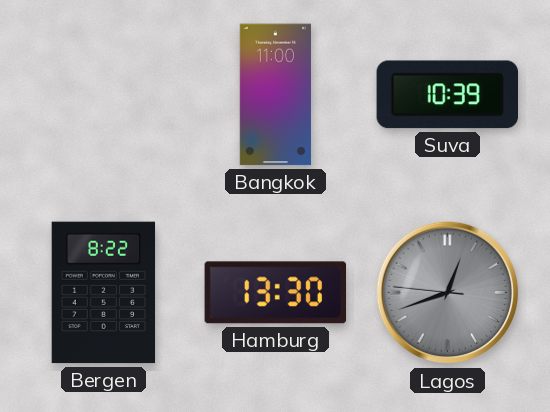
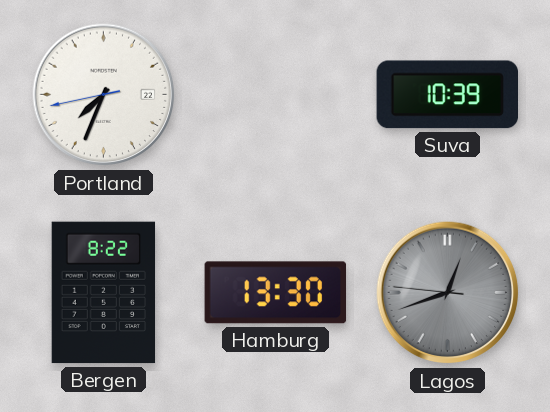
Portland: none -> 7:33 (104, 95)
Bangkok: 11:00 -> none (275, 95)
